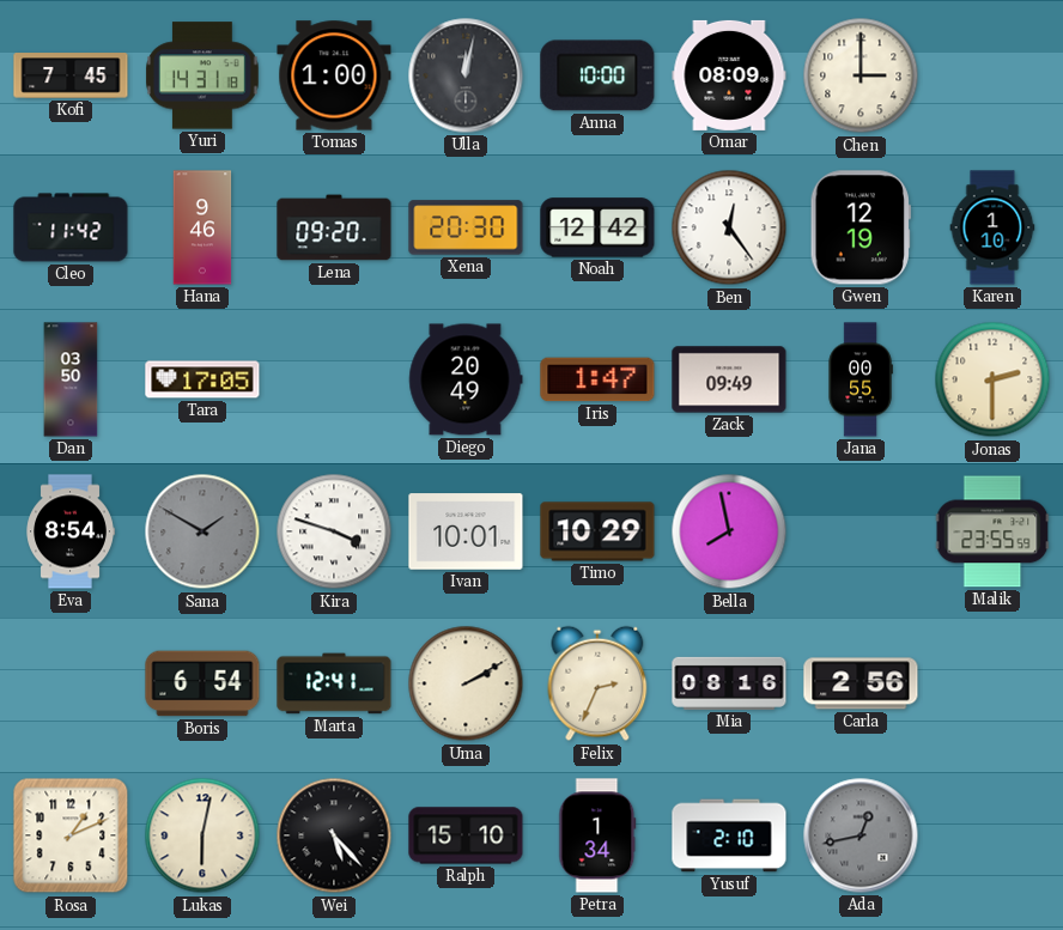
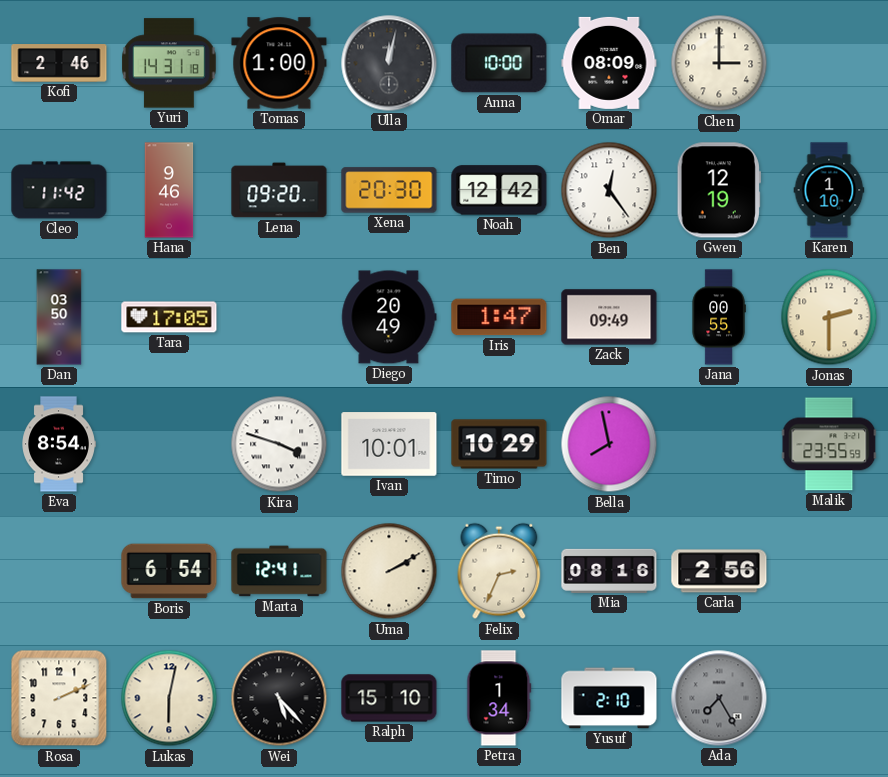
Kofi: 7:45 -> 2:46 (59, 63)
Sana: 1:50 -> none (202, 531)
Rosa: 1:11 -> 2:11 (59, 698)
Ada: 12:43 -> 7:25 (719, 698)
